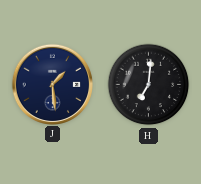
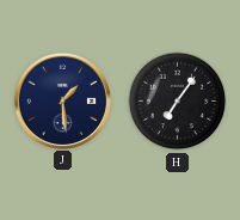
H: 7:01 -> 7:06 (178, 102)
